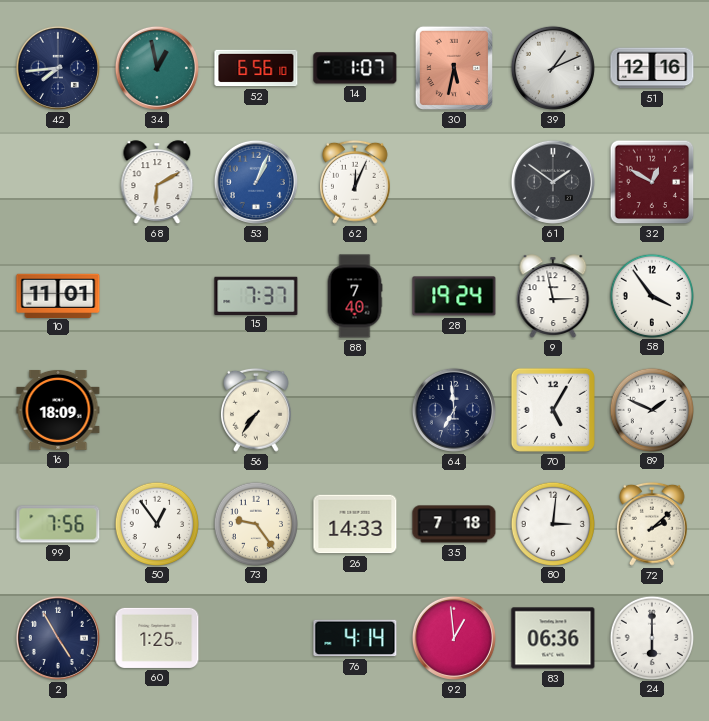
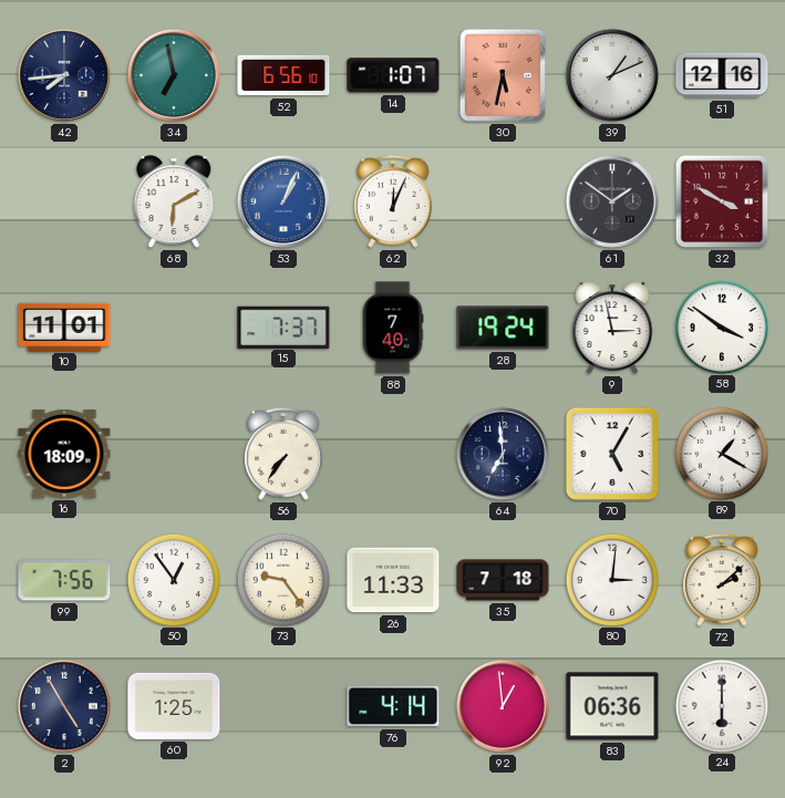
34: 12:58 -> 6:58 (174, 75)
32: 12:50 -> 3:50 (722, 201)
58: 3:54 -> 3:51 (721, 327)
89: 1:49 -> 1:20 (721, 453)
26: 14:33 -> 11:33 (393, 580)
